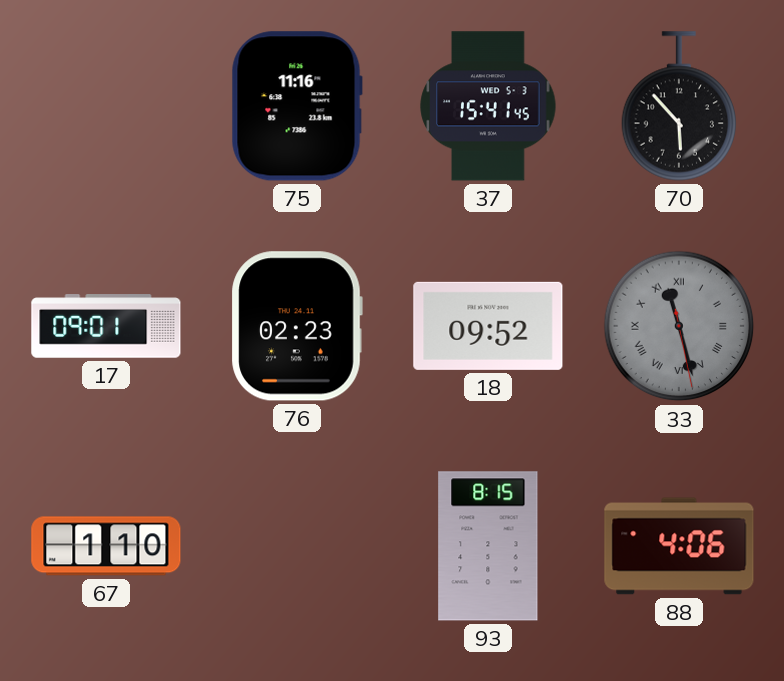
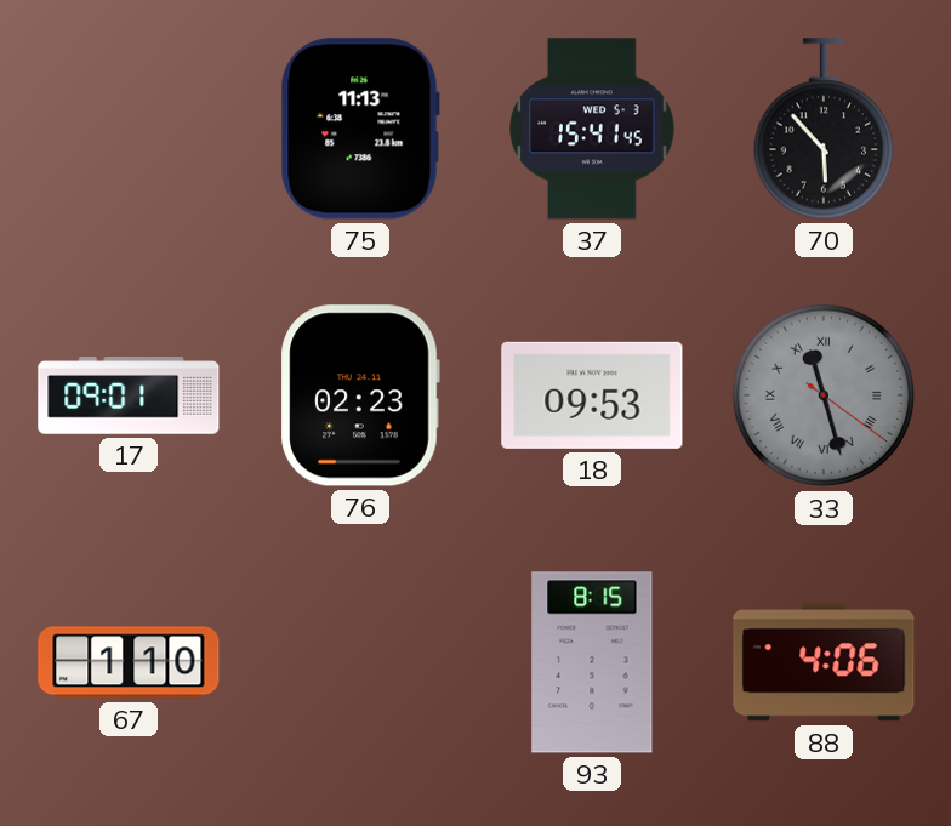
75: 11:16 -> 11:13 (360, 129)
18: 09:52 -> 09:53 (592, 395)
33: 11:27:28 -> 11:27:21 (824, 395)
